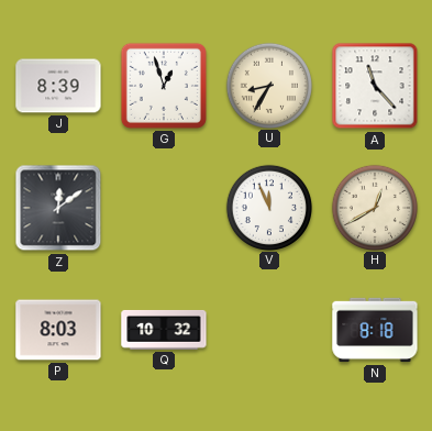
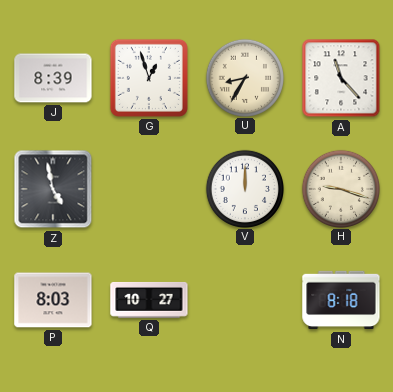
Z: 12:09 -> 4:58 (53, 189)
V: 11:56 -> 12:00 (244, 188)
H: 12:40 -> 9:18 (340, 188)
Q: 10:32 -> 10:27 (149, 300)
